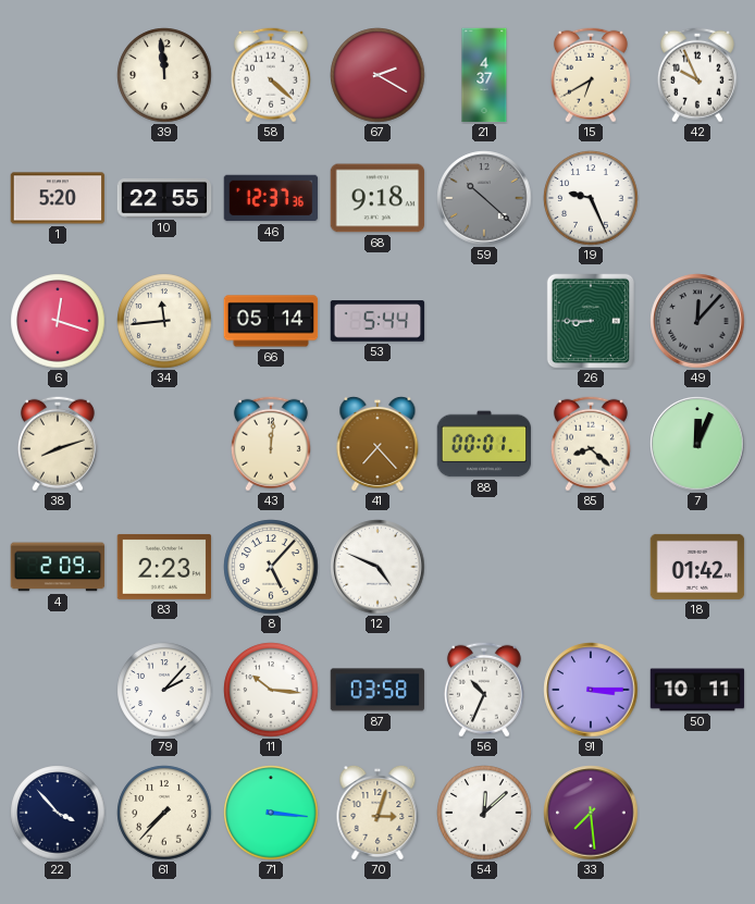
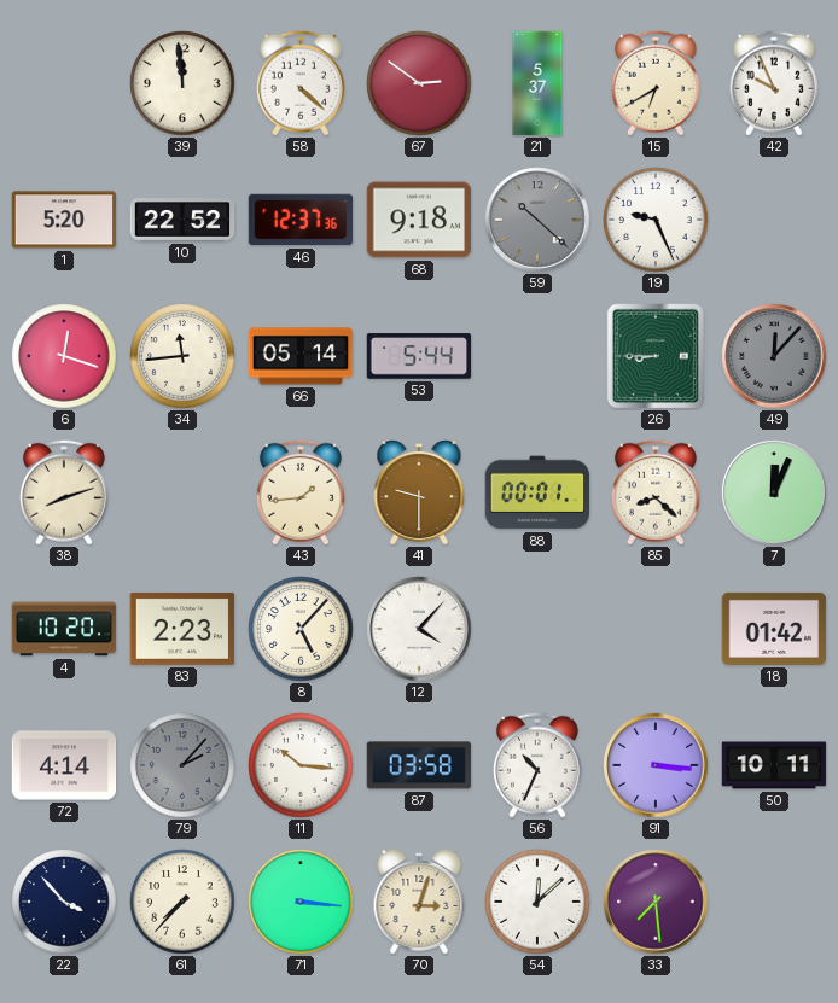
67: 2:20 -> 2:51 (419, 83)
21: 4:37 -> 5:37 (537, 83)
10: 22:55 -> 22:52 (182, 220)
43: 12:01 -> 1:44 (301, 492)
41: 7:23 -> 9:30 (419, 492)
4: 2:09 -> 10:20 (64, 629)
12: 4:49 -> 4:07 (419, 629)
72: none -> 4:14 (64, 765)
79 dial: white -> grey (182, 765)
91: 3:15 -> 3:16 (656, 765)
